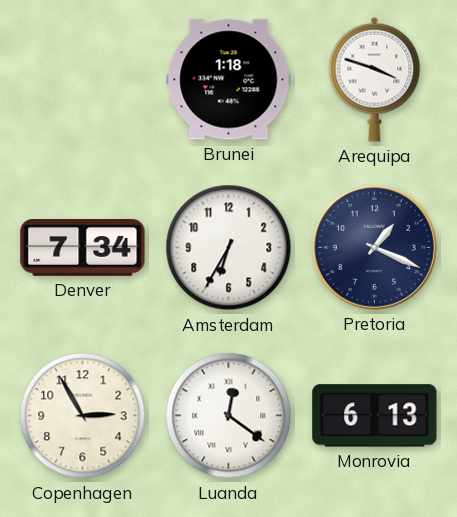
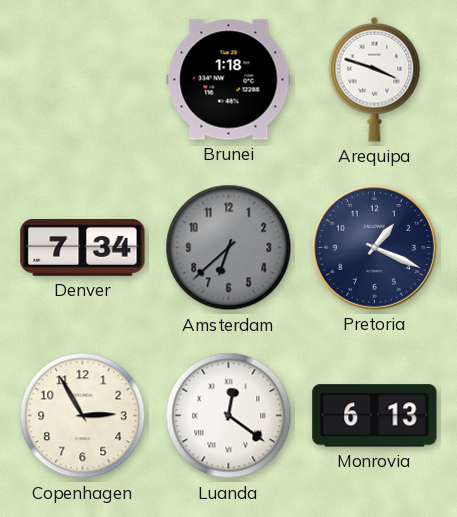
Amsterdam: 6:35 -> 6:38 (229, 248)
Amsterdam dial: white -> grey (229, 248)
